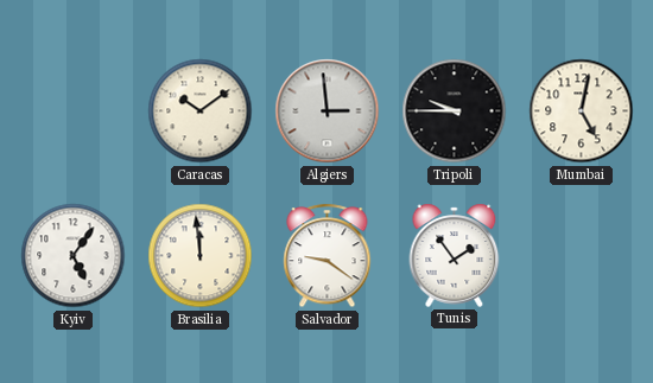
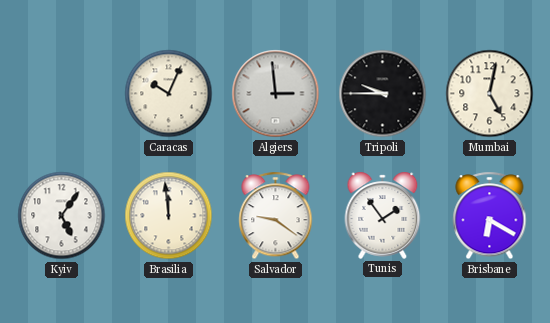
Caracas: 10:09 -> 10:04 (169, 94)
Brisbane: none -> 6:20 (490, 216)
